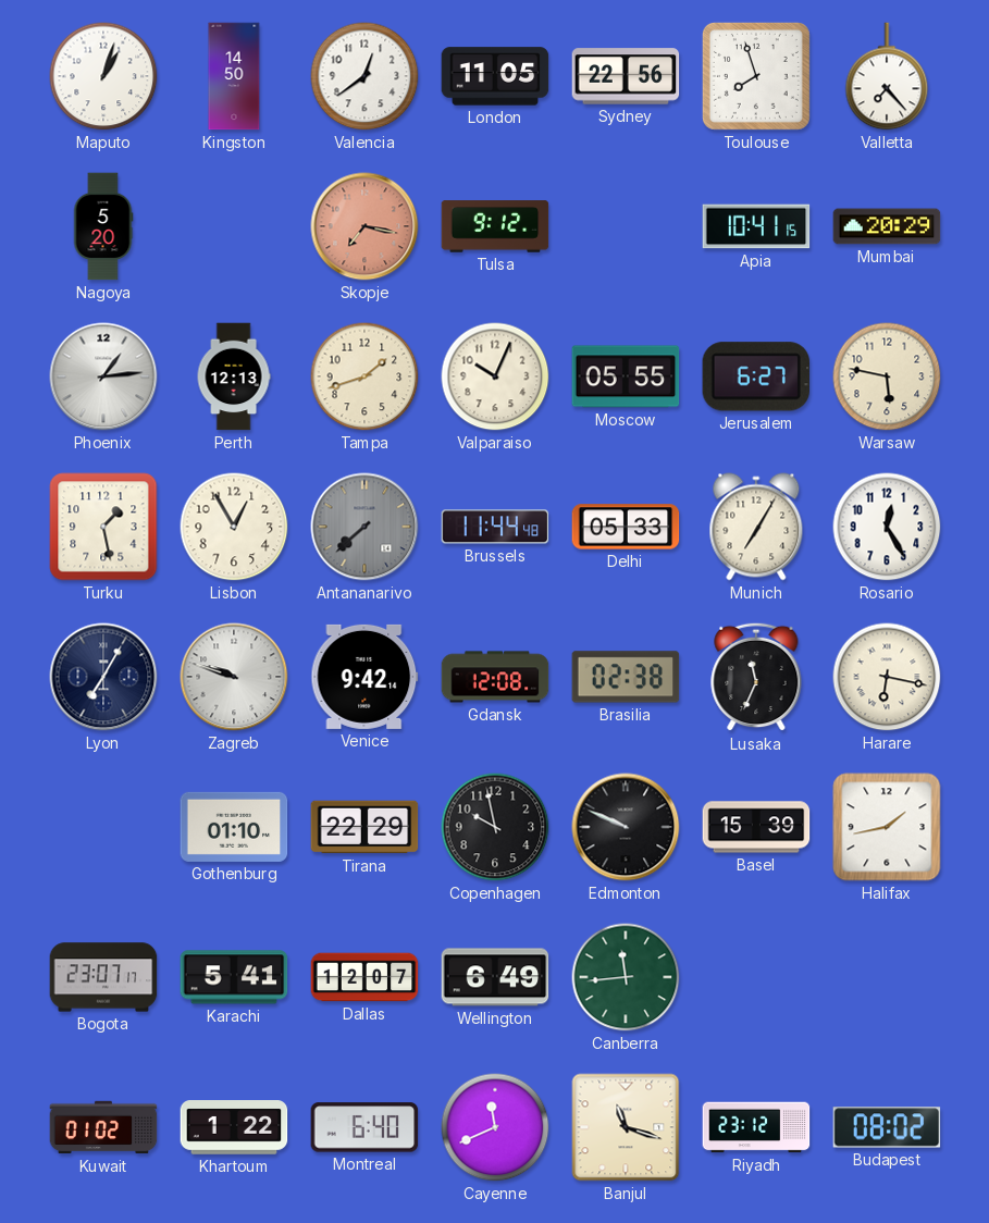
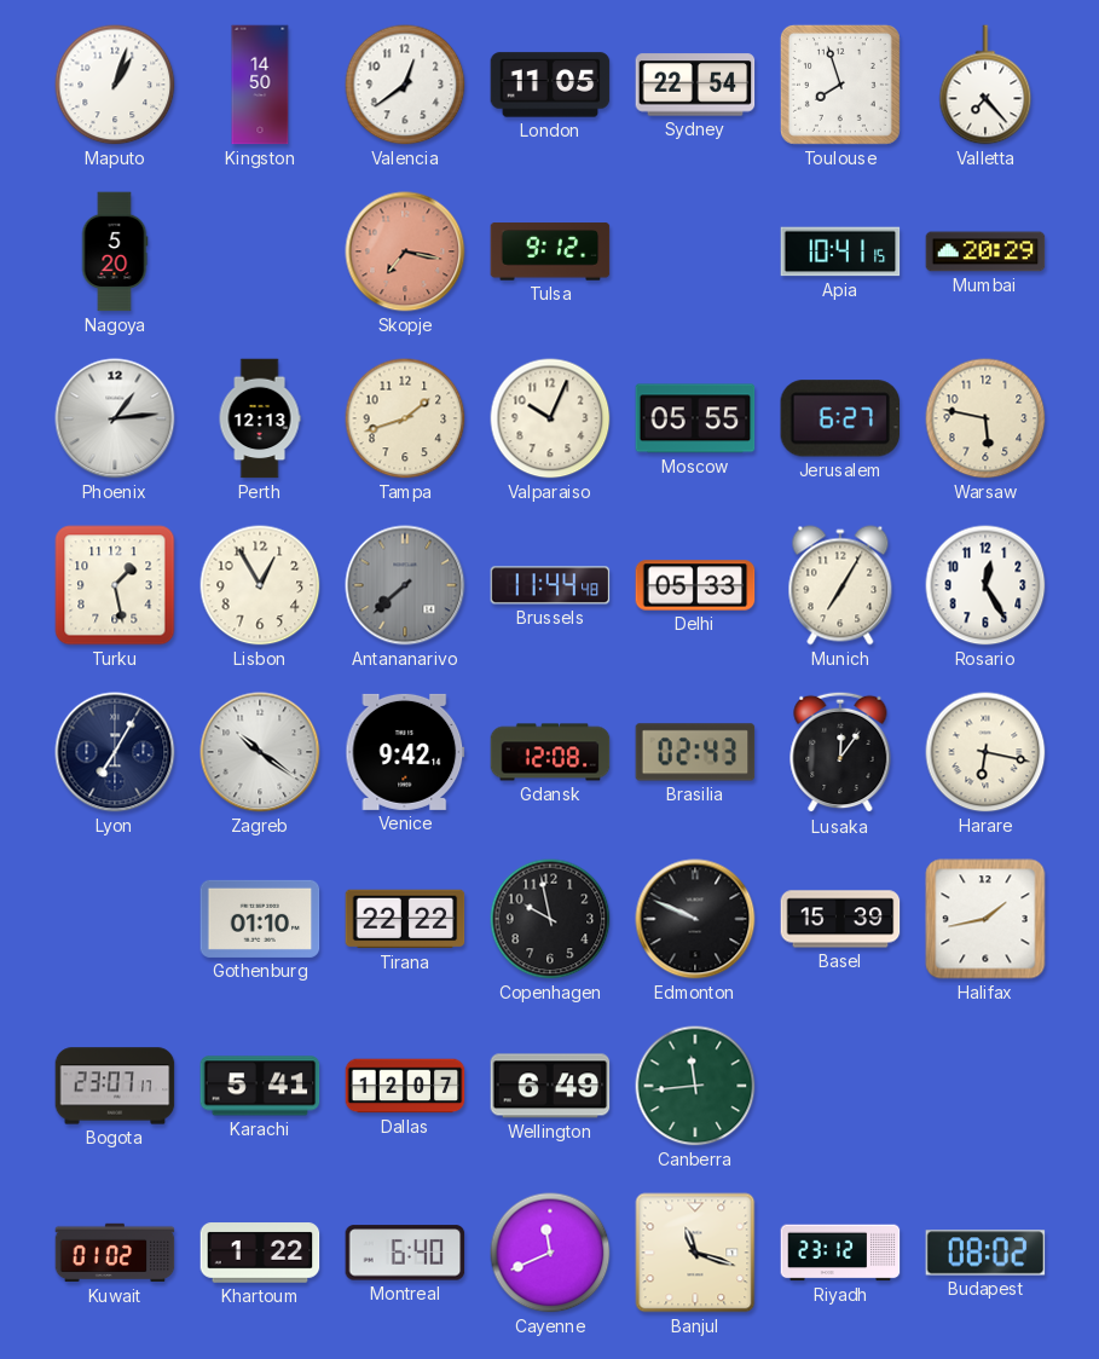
Sydney: 22:56 -> 22:54 (695, 85)
Zagreb: 9:48 -> 10:21 (260, 752)
Brasilia: 02:38 -> 02:43 (695, 752)
Lusaka: 11:34 -> 12:06 (840, 752)
Tirana: 22:29 -> 22:22 (405, 919)
